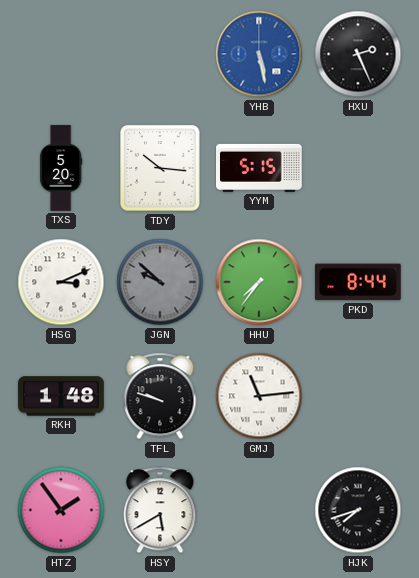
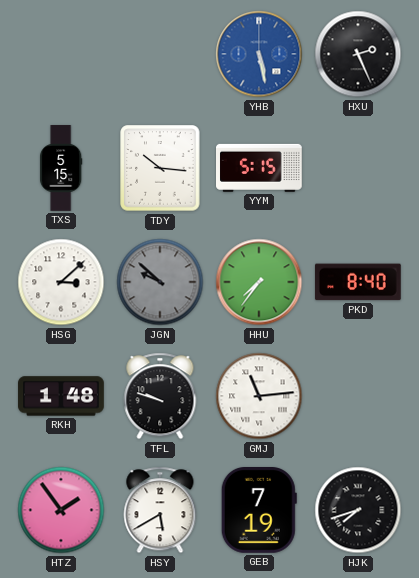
TXS: 5:20 -> 5:15 (61, 168)
HSG: 3:11 -> 3:08 (61, 282)
PKD: 8:44 -> 8:40 (358, 282)
GEB: none -> 7:19 (259, 511)
